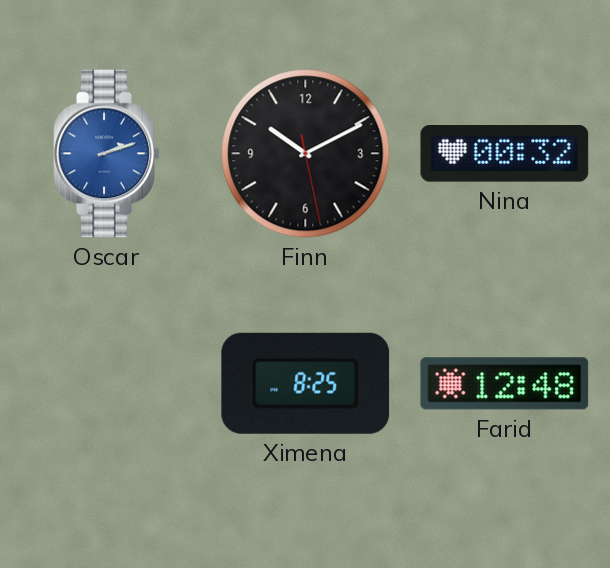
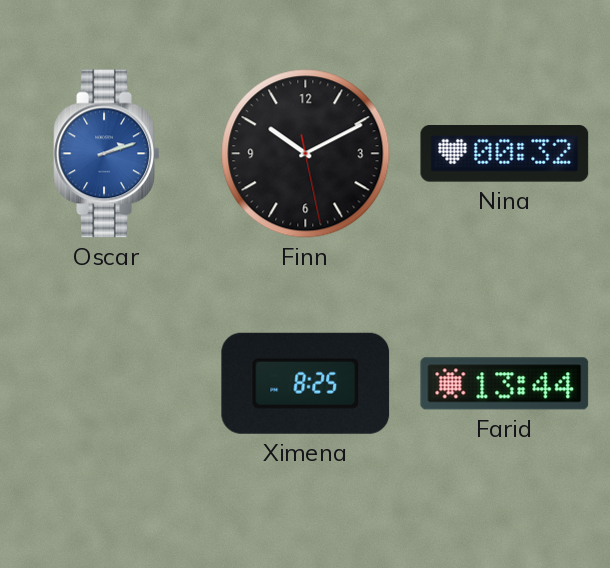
Farid: 12:48 -> 13:44 (505, 384)
